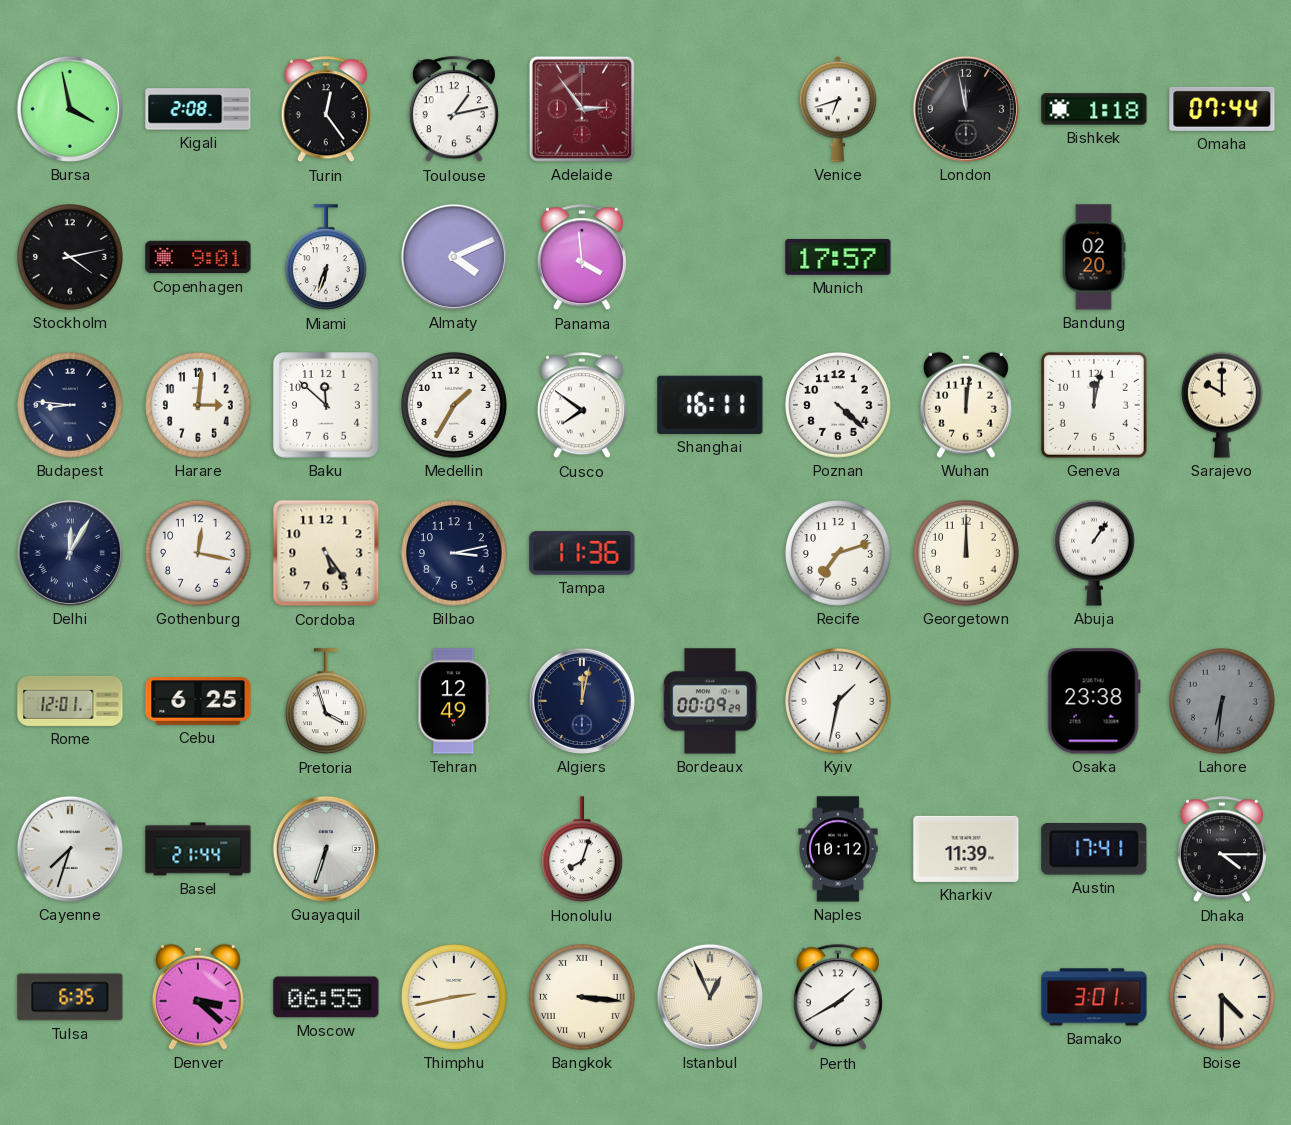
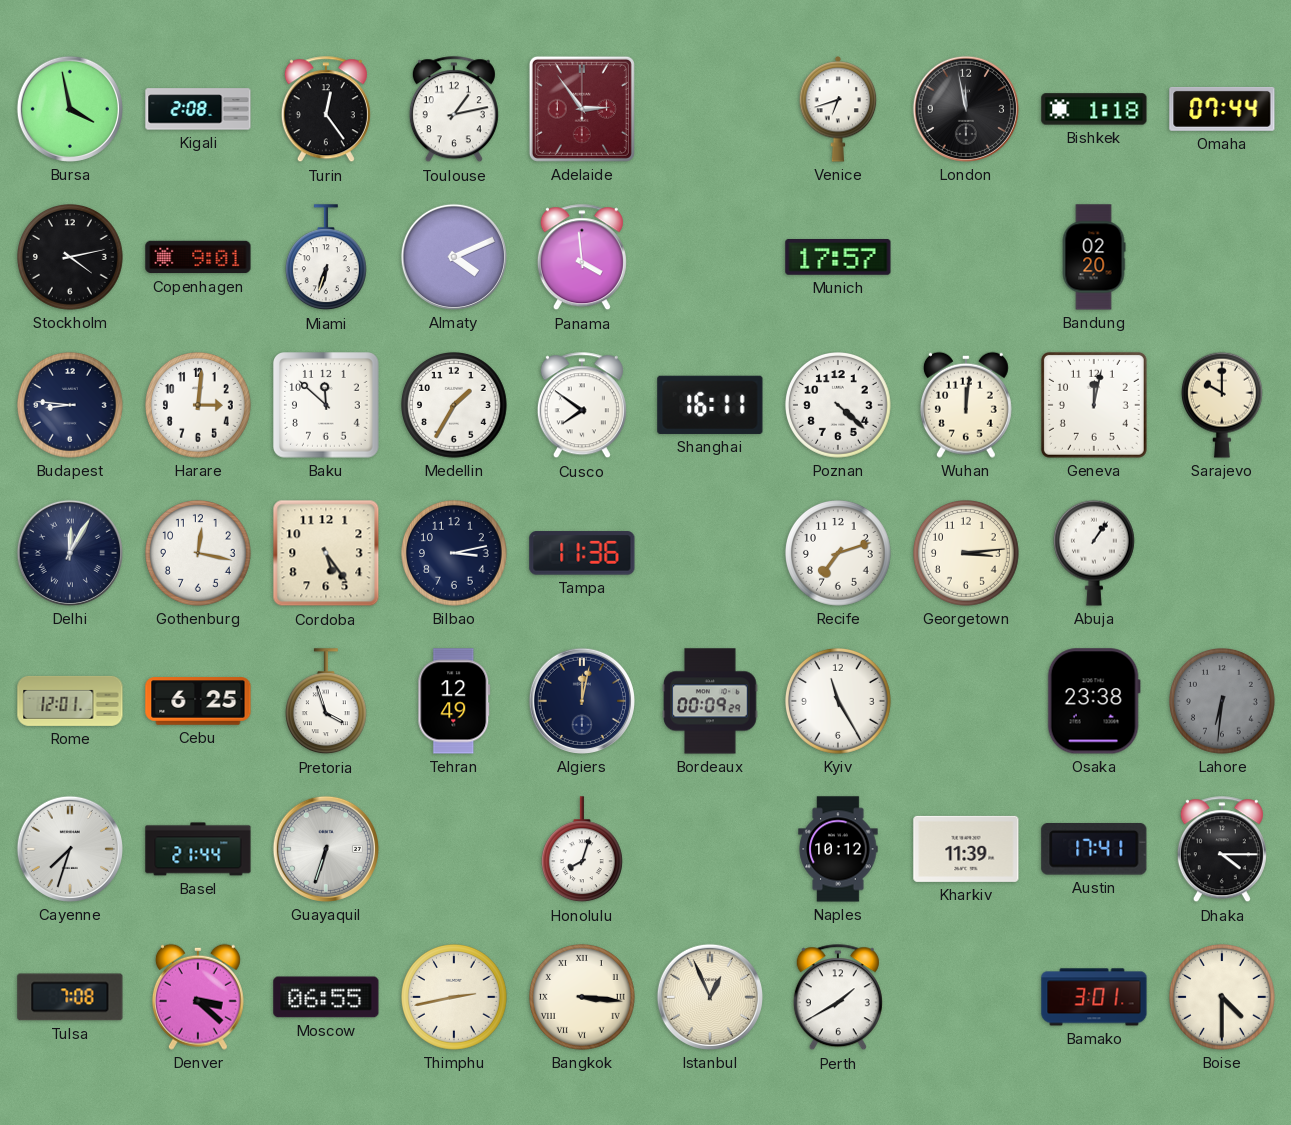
Georgetown: 12:00 -> 3:14 (967, 554)
Kyiv: 1:32 -> 11:25 (839, 702)
Tulsa: 6:35 -> 7:08 (70, 997)
